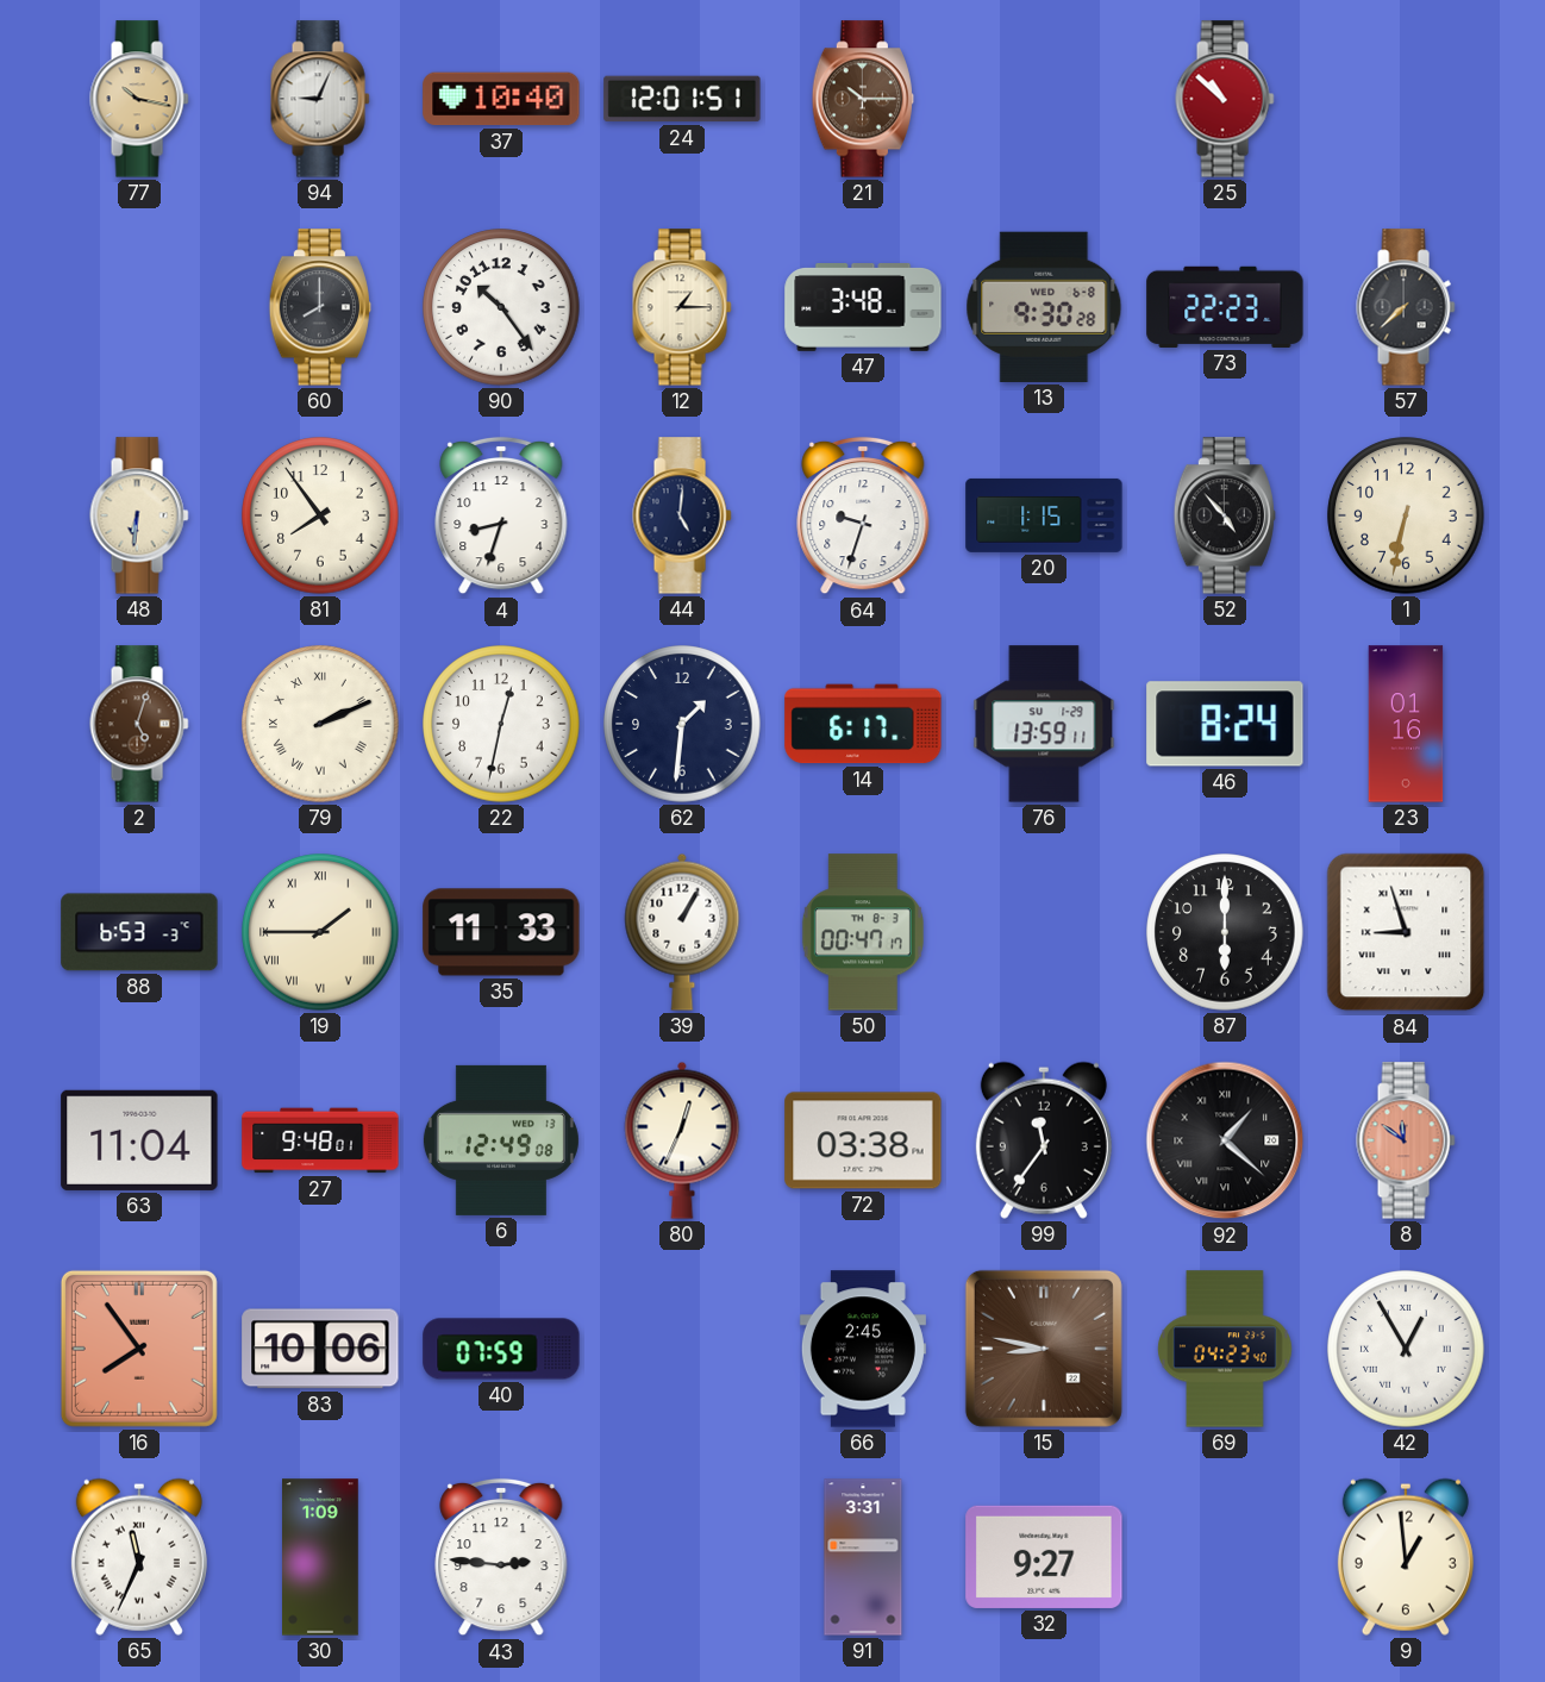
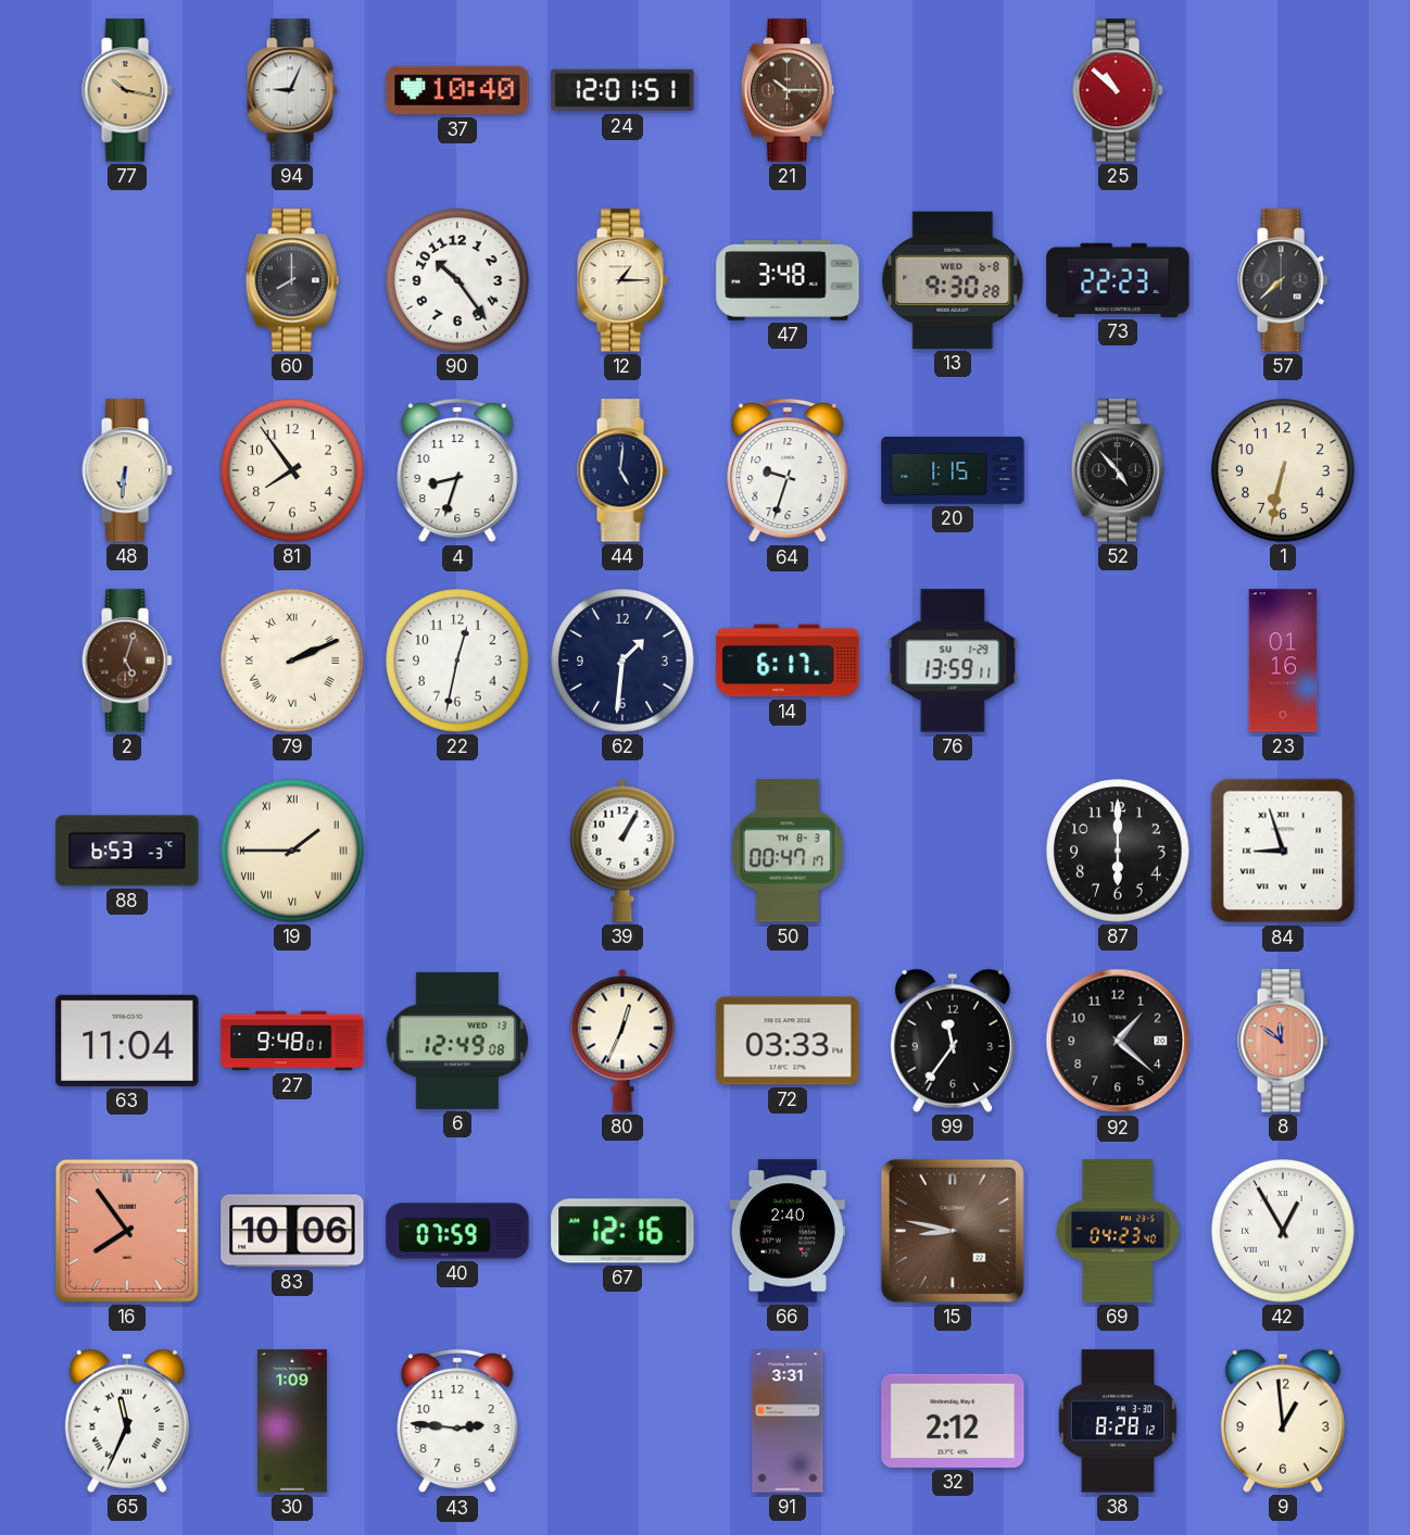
46: 8:24 -> none (1225, 724)
35: 11:33 -> none (501, 932)
72: 03:38 -> 03:33 (788, 1041)
92 numerals: Roman -> Arabic (1118, 1041)
67: none -> 12:16 (622, 1231)
66: 2:45 -> 2:40 (788, 1231)
32: 9:27 -> 2:12 (953, 1421)
38: none -> 8:28 (1117, 1421)
